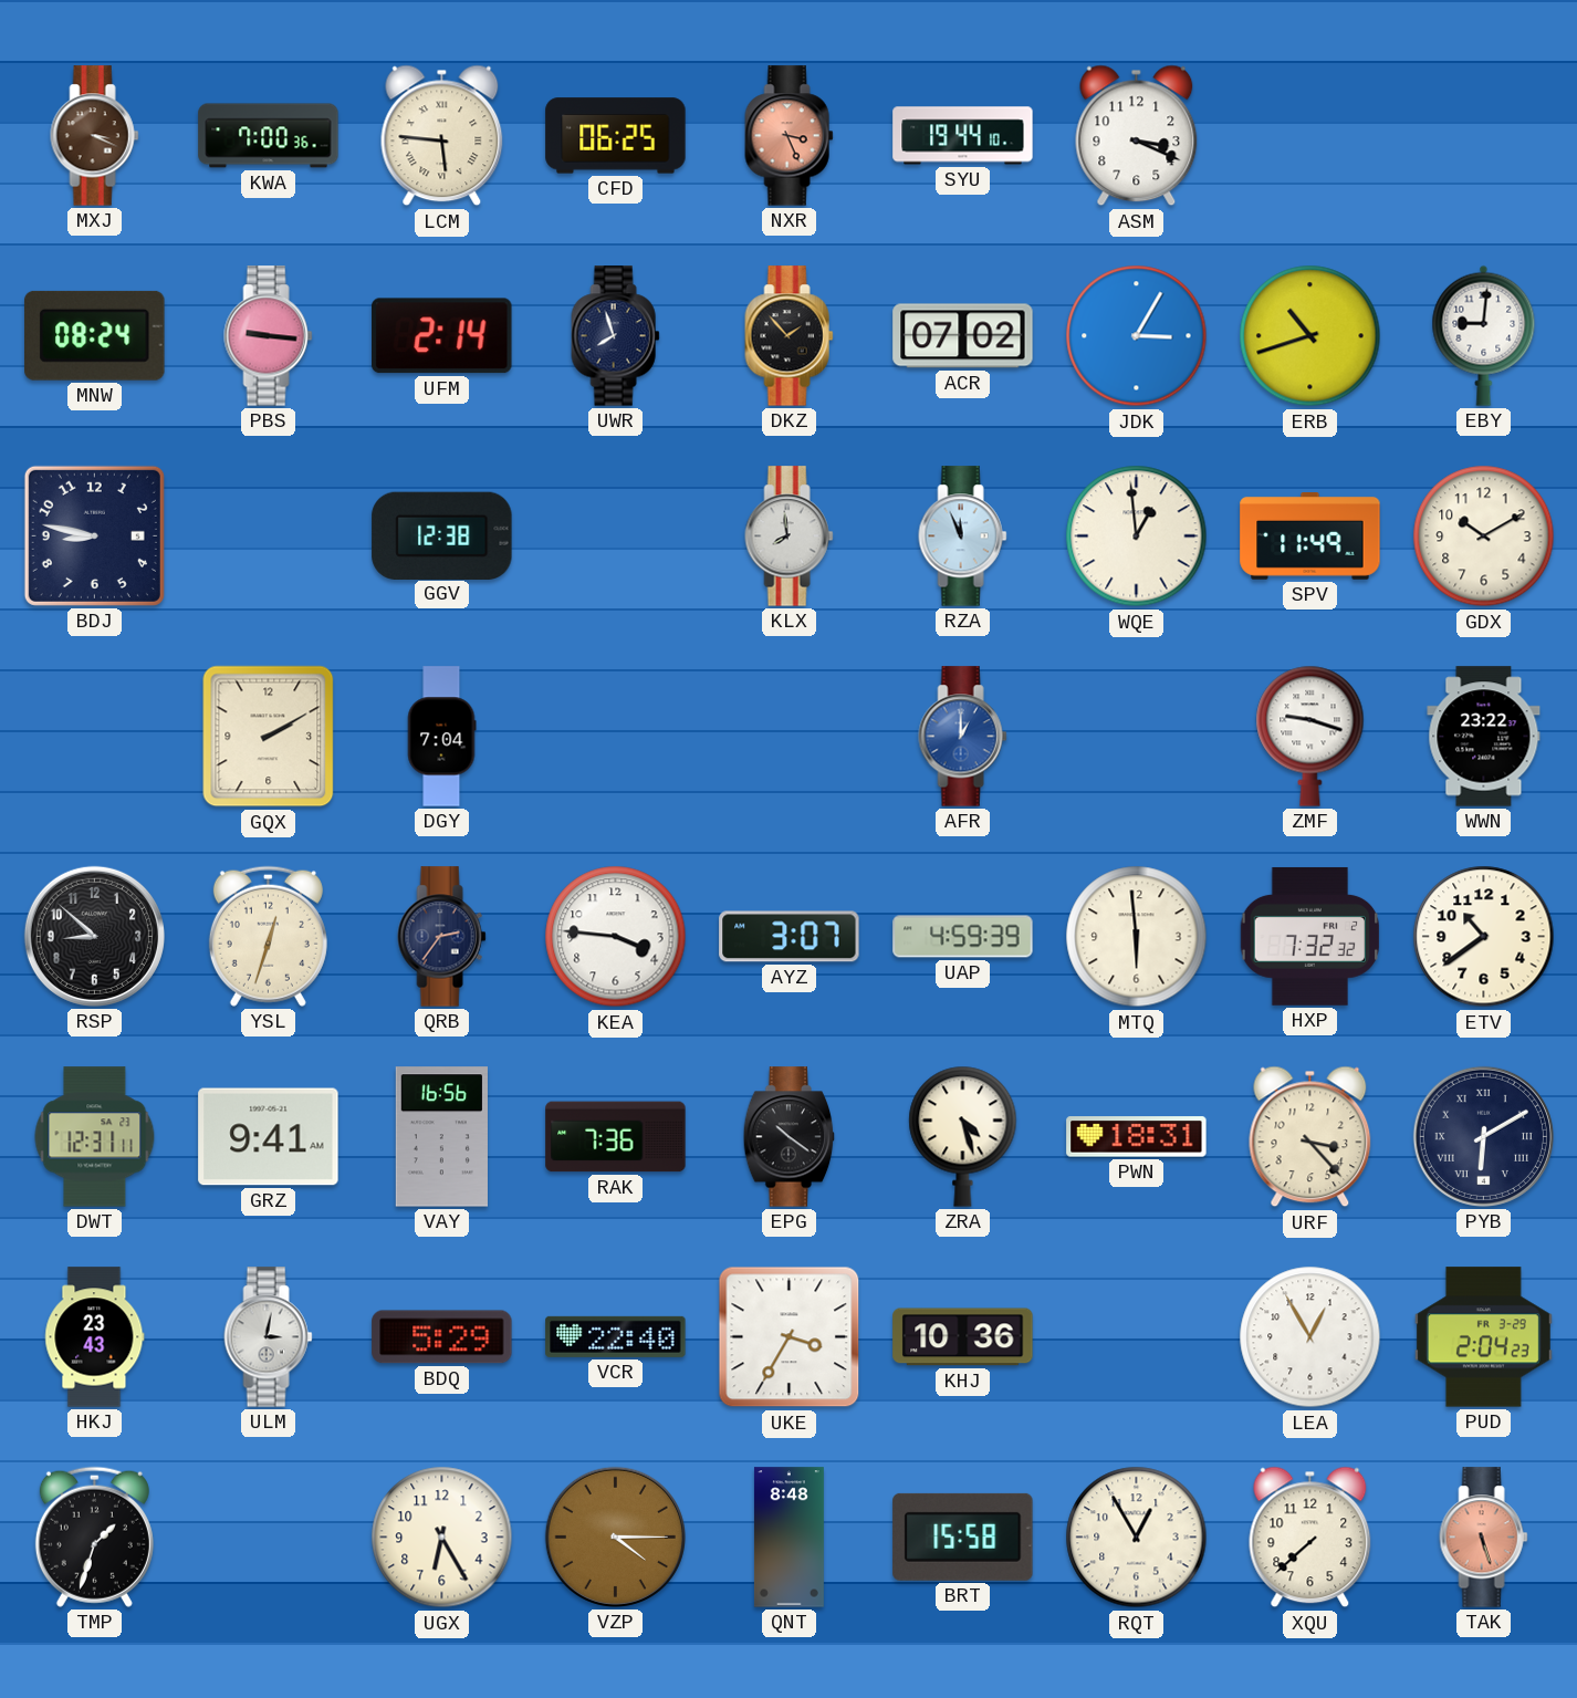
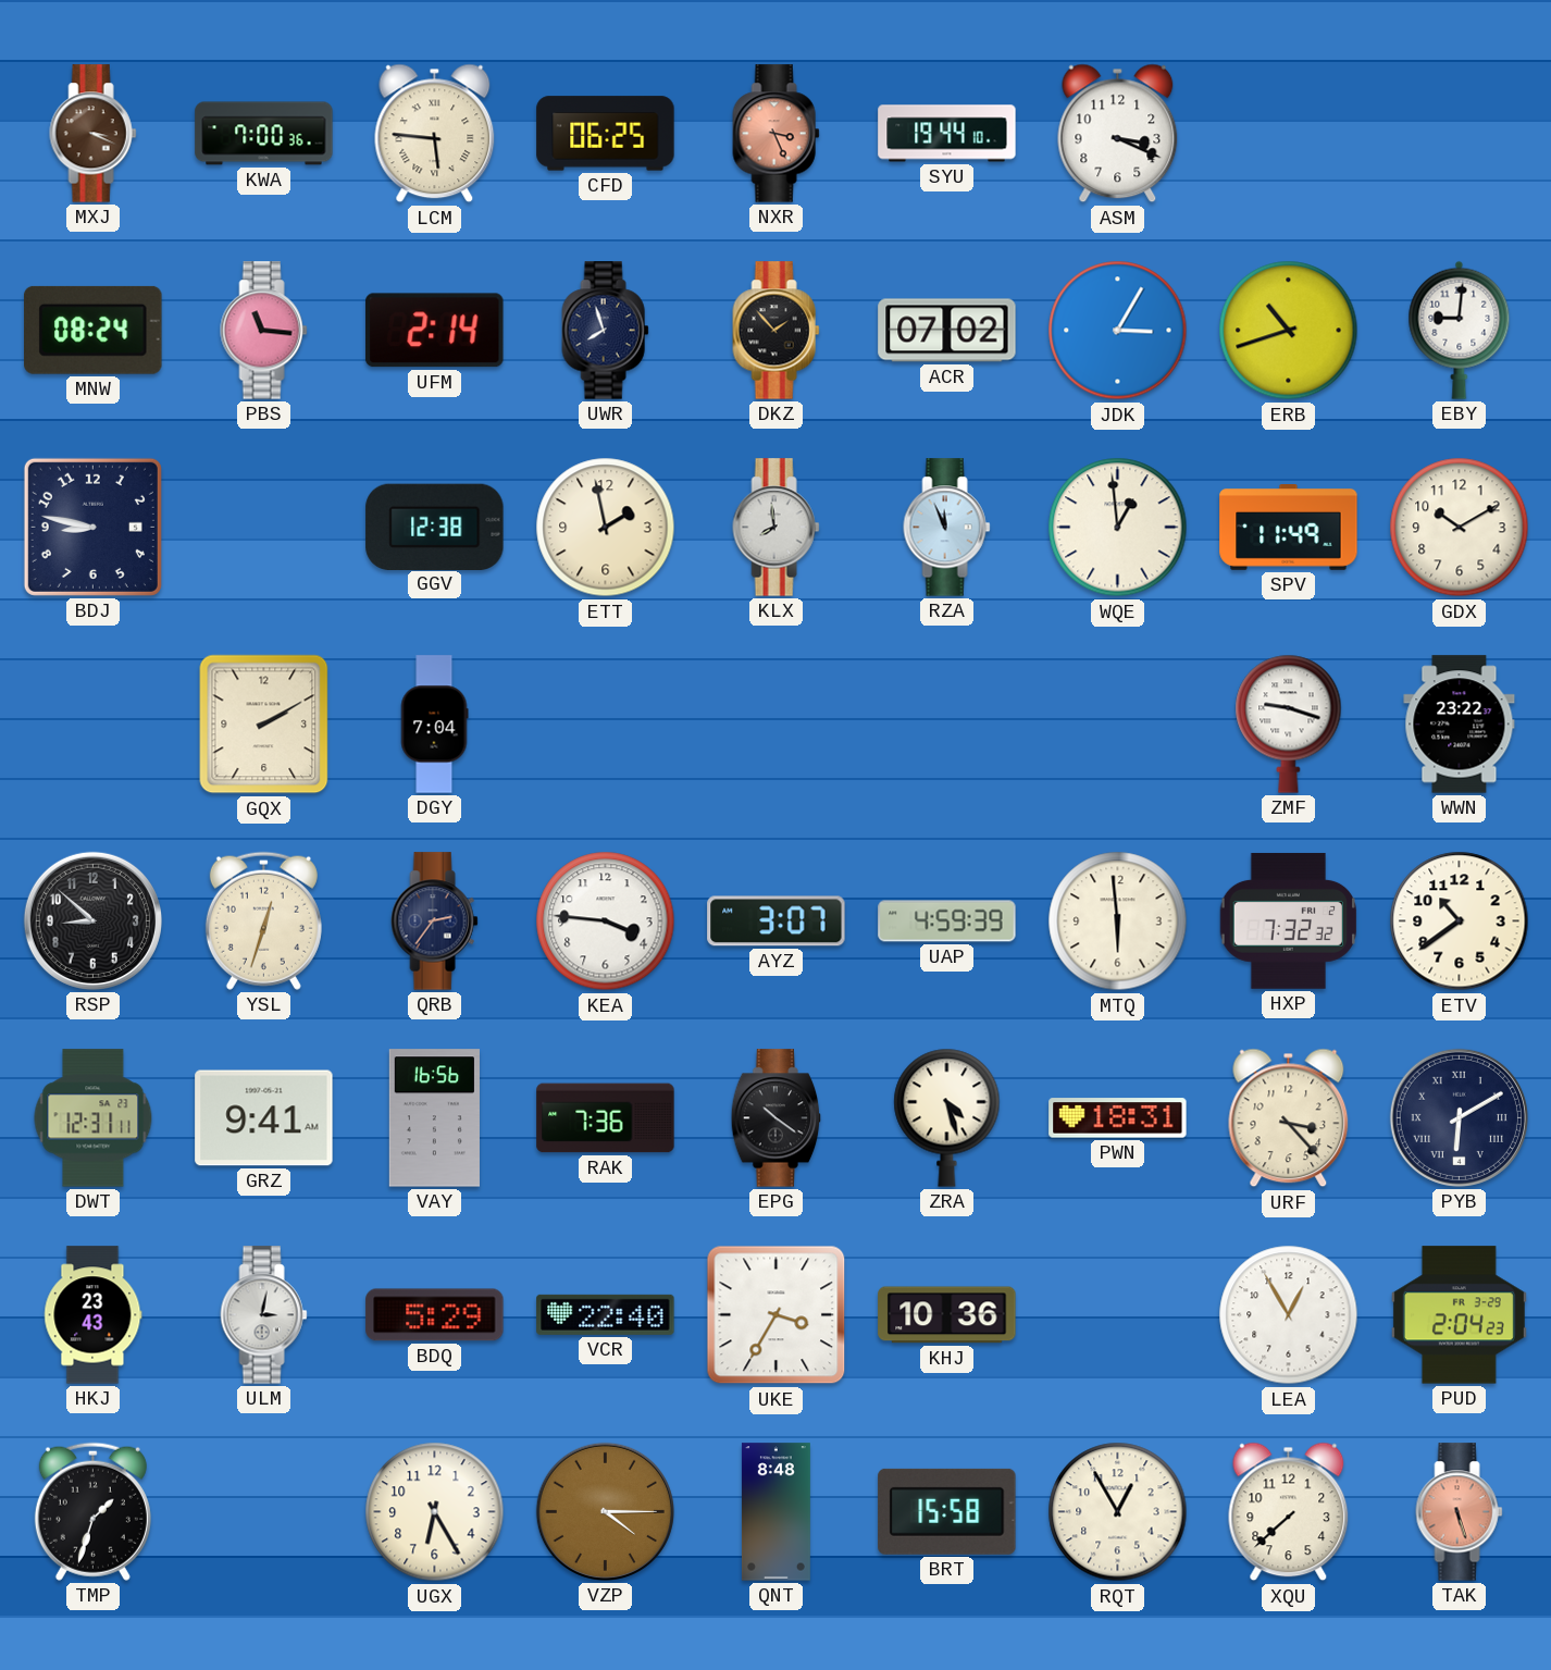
PBS: 9:16 -> 11:16 (264, 331)
ETT: none -> 1:58 (606, 528)
AFR: 1:00 -> none (963, 737)
